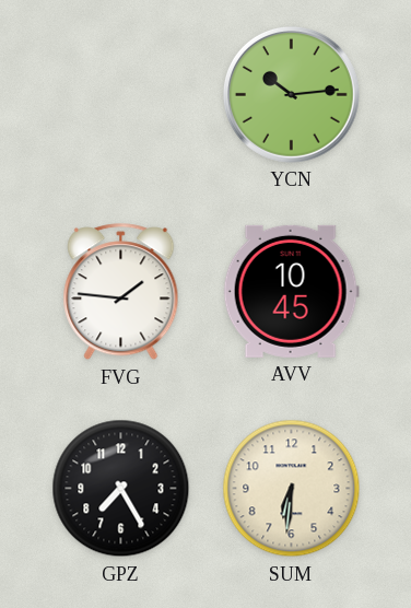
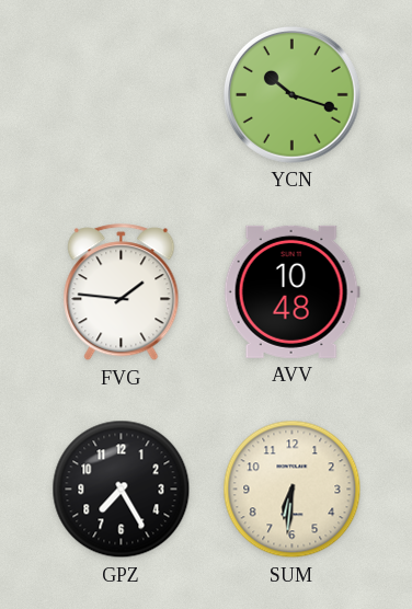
YCN: 10:14 -> 10:18 (291, 94)
AVV: 10:45 -> 10:48 (291, 291)
